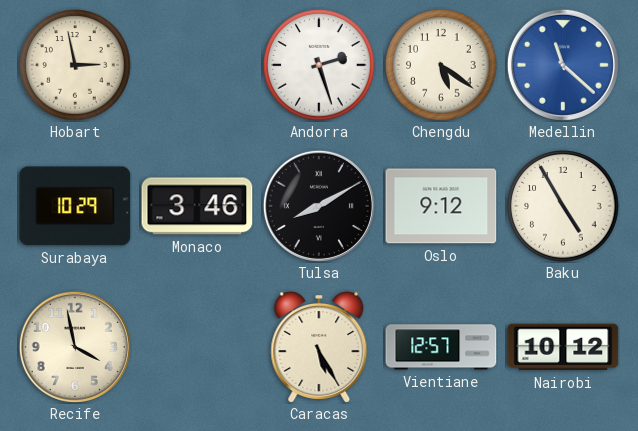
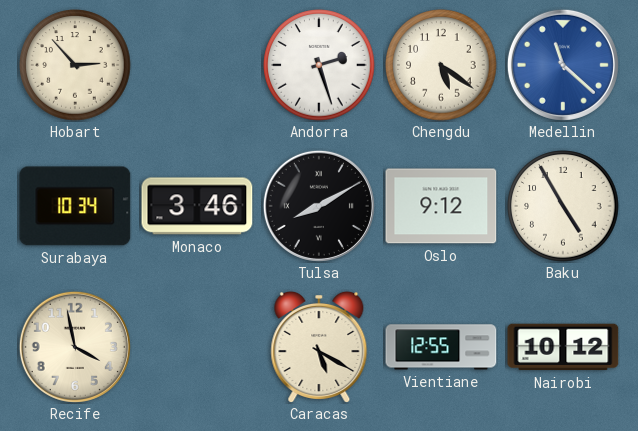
Hobart: 2:58 -> 2:53 (75, 65)
Surabaya: 10:29 -> 10:34 (75, 206)
Caracas: 5:25 -> 5:20 (319, 347)
Vientiane: 12:57 -> 12:55 (441, 347)
